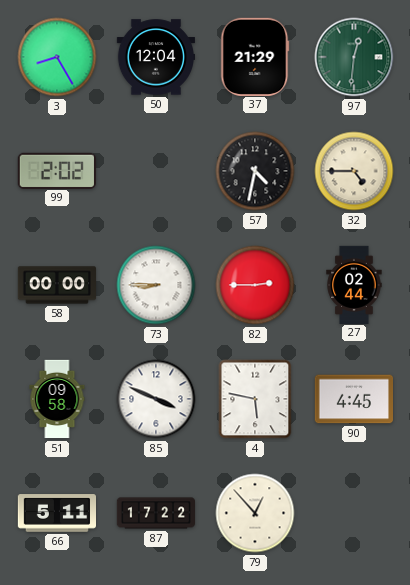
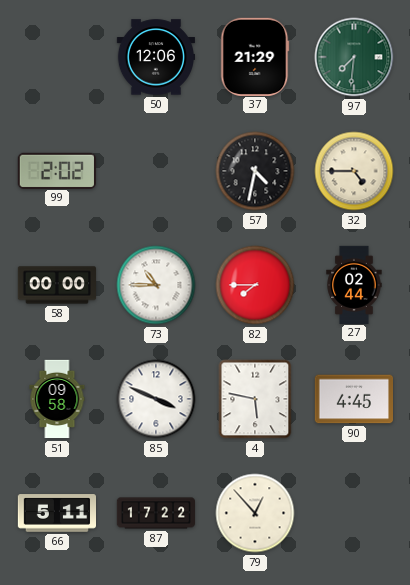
3: 8:25 -> none (57, 57)
50: 12:04 -> 12:06 (155, 57)
97: 12:31 -> 7:31 (354, 57)
73: 8:45 -> 10:45 (156, 285)
82: 2:45 -> 7:45 (255, 285)
